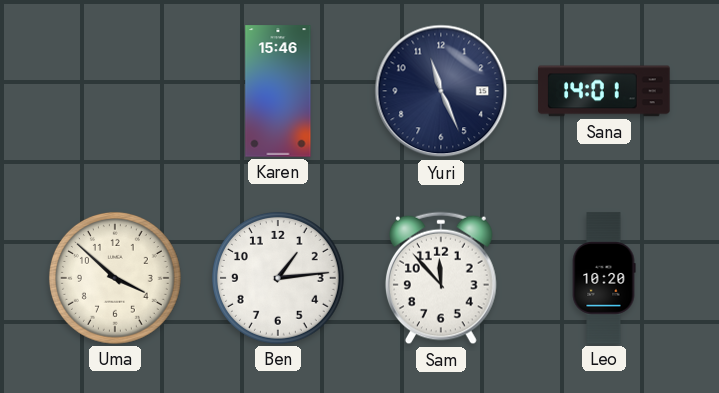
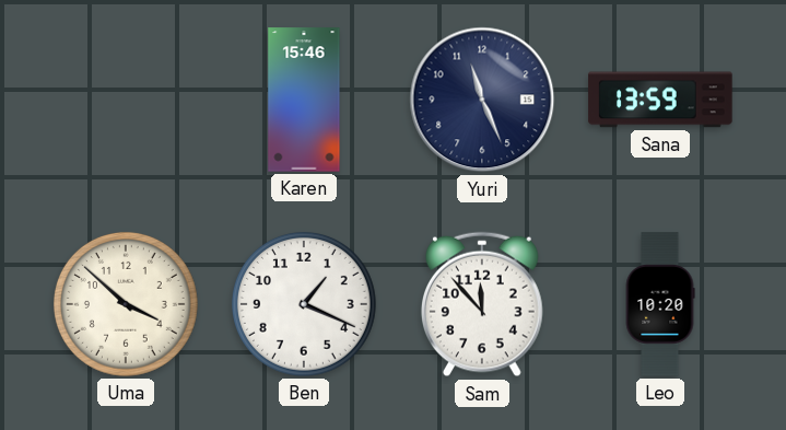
Sana: 14:01 -> 13:59 (660, 100)
Ben: 1:14 -> 1:19 (304, 304)
